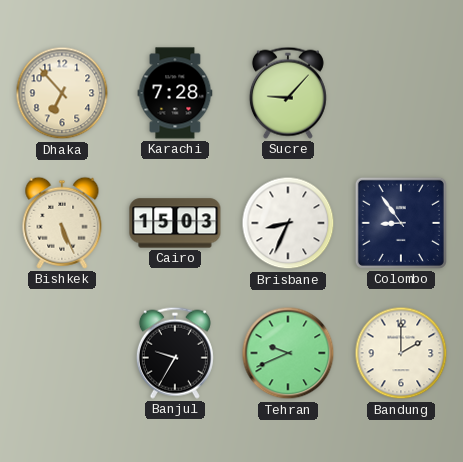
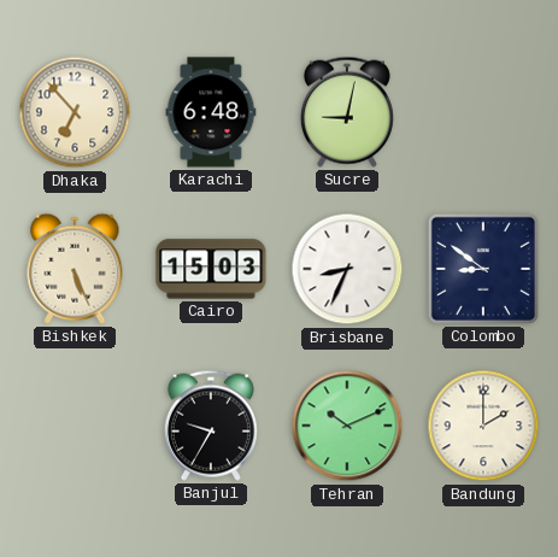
Karachi: 7:28 -> 6:48 (211, 112)
Sucre: 9:07 -> 9:02 (347, 112)
Colombo: 8:54 -> 8:51 (483, 269)
Tehran: 9:41 -> 10:11 (347, 426)
